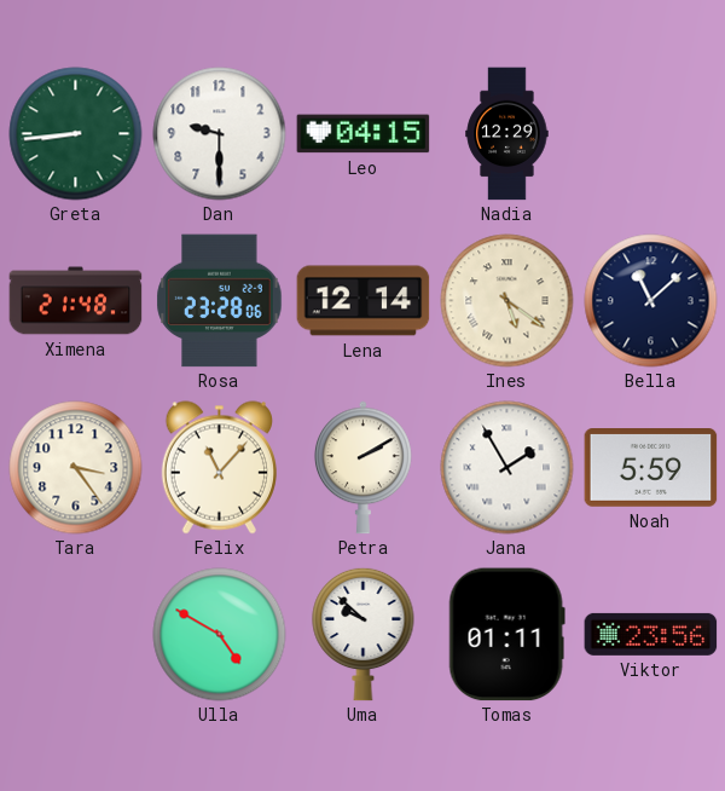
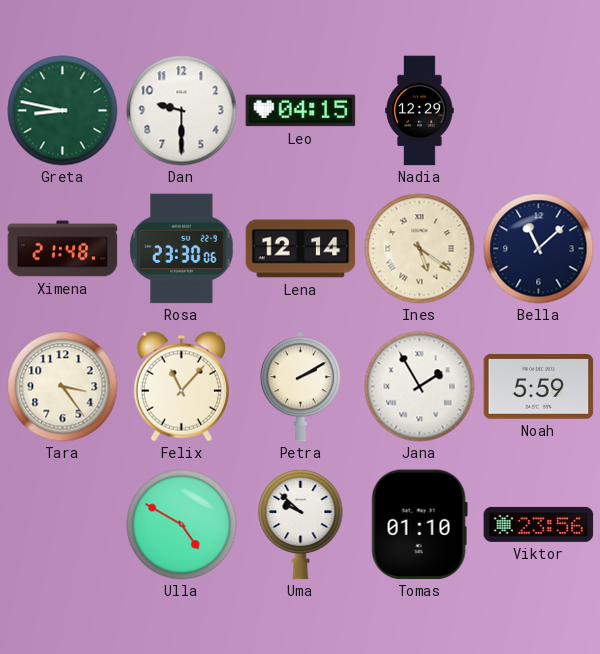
Greta: 8:44 -> 8:47 (63, 111)
Rosa: 23:28 -> 23:30 (182, 249)
Tomas: 01:11 -> 01:10 (419, 525)
